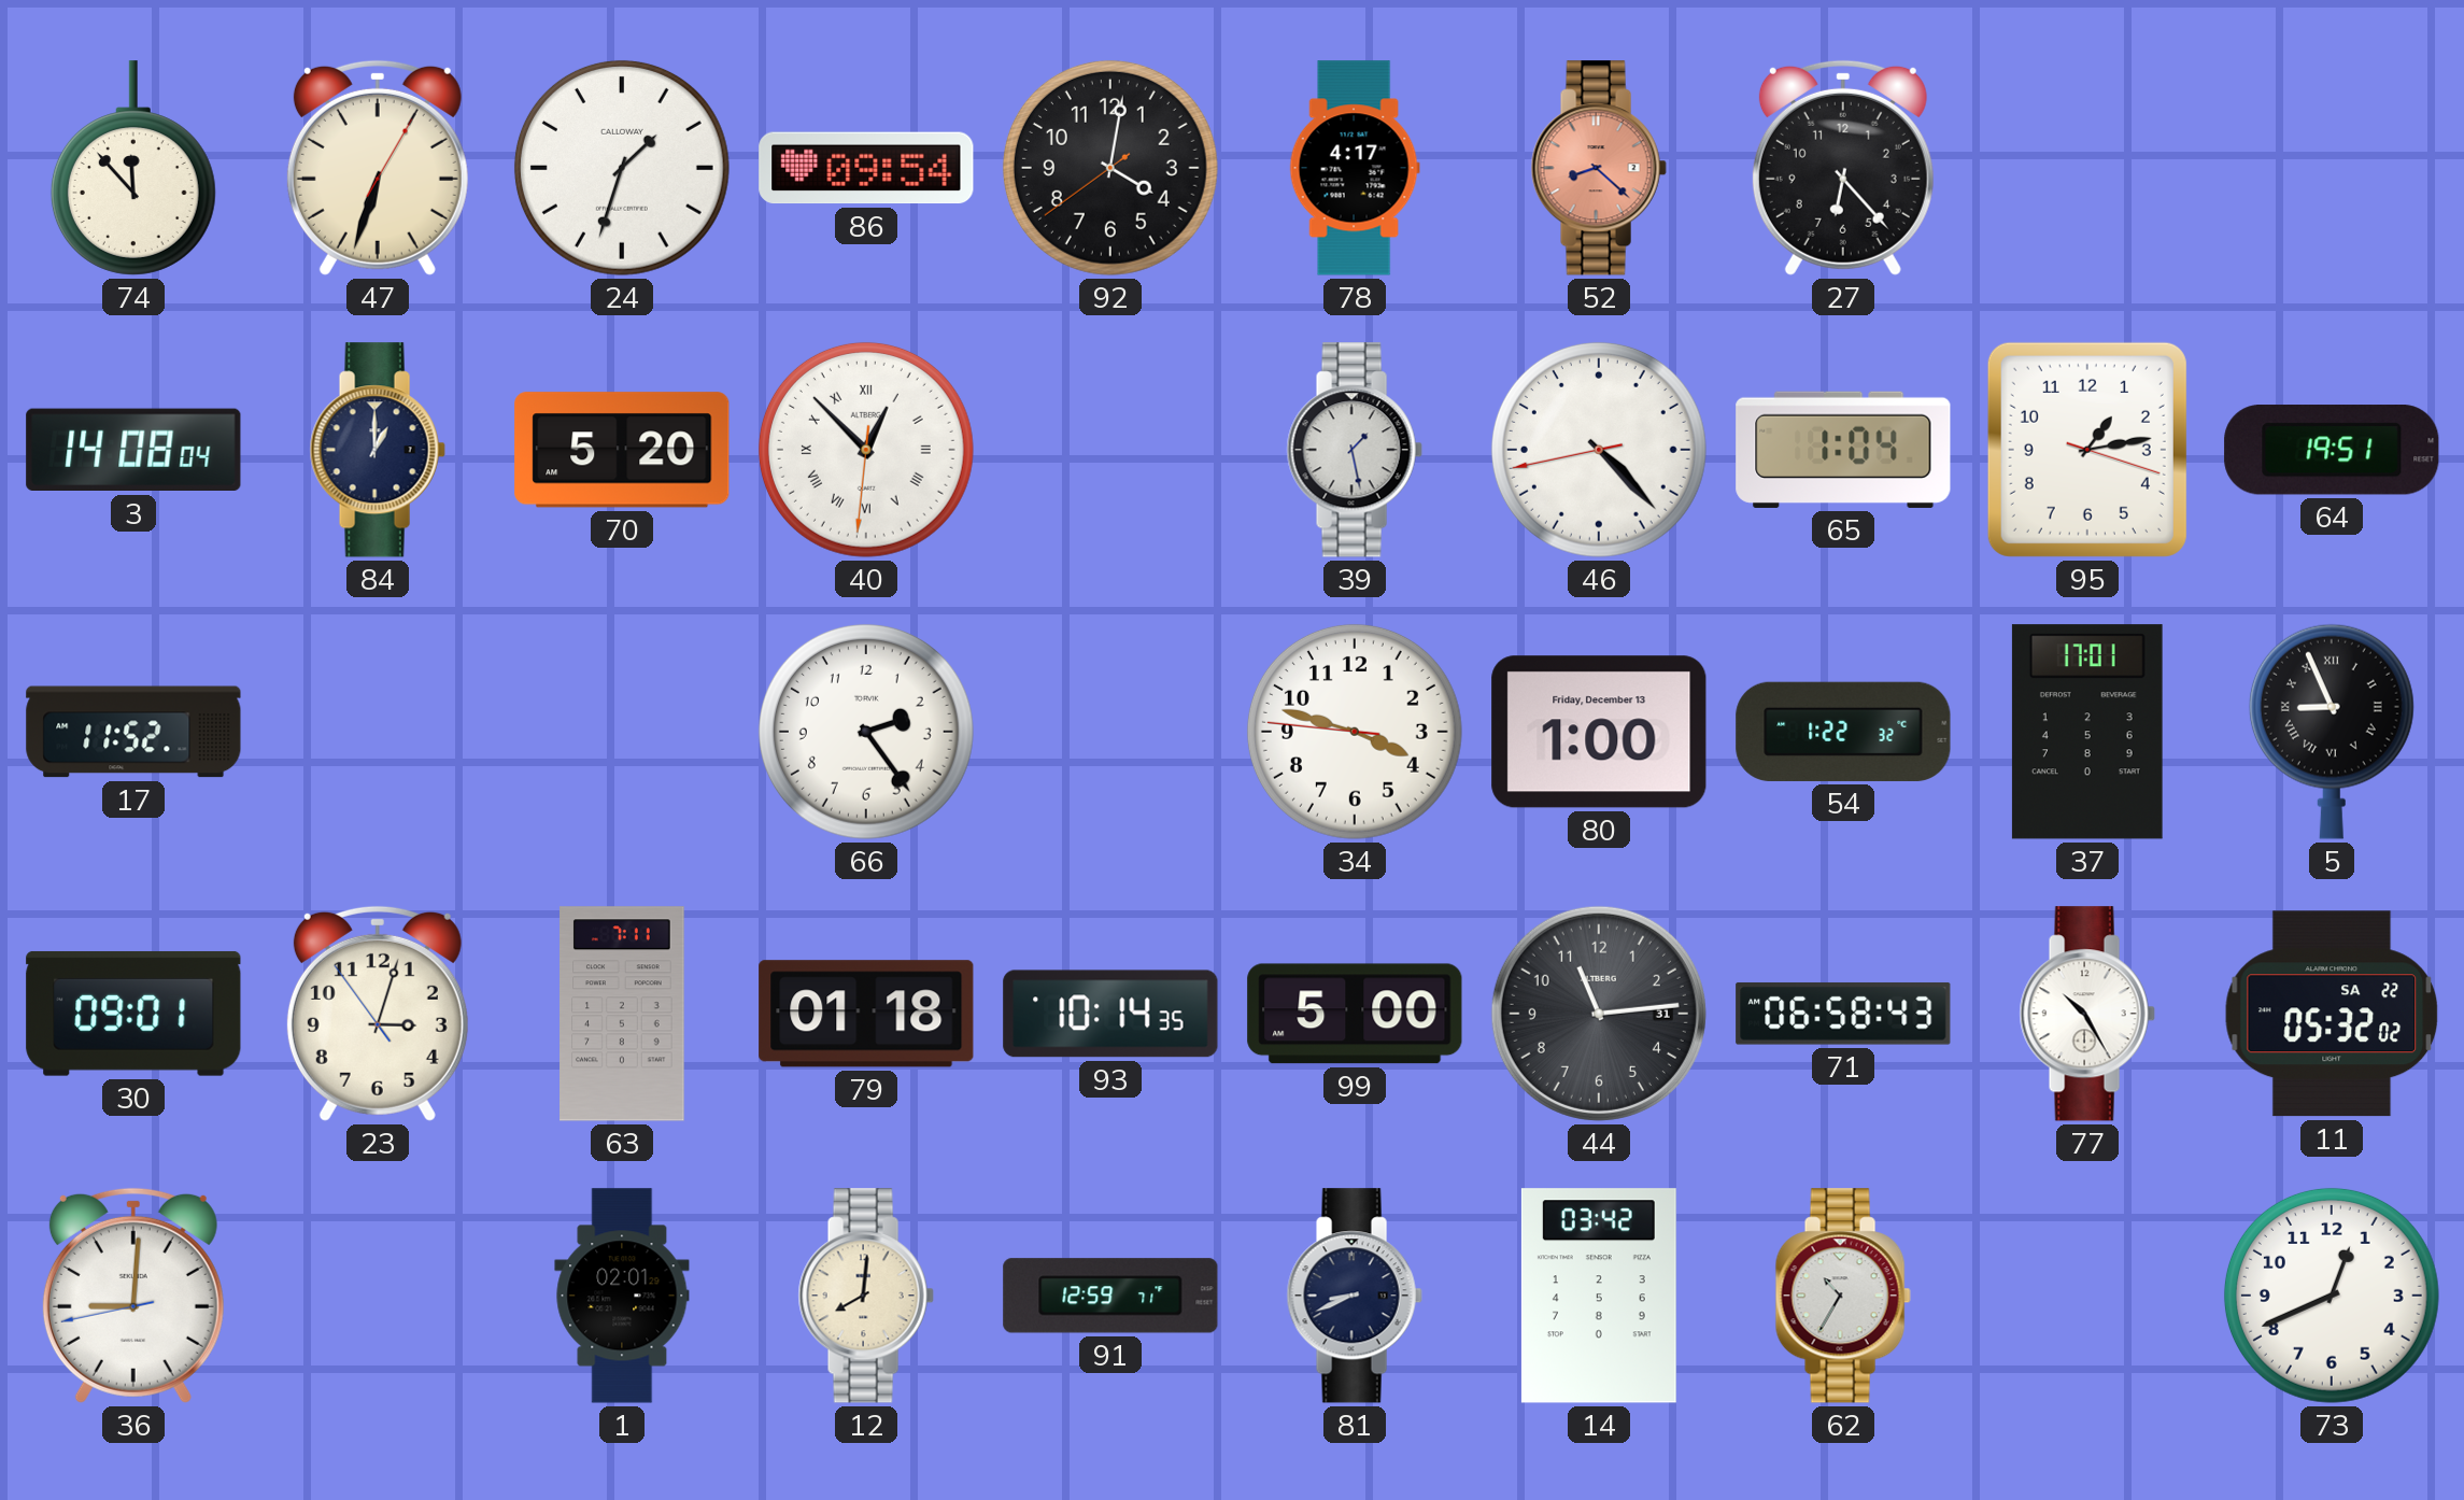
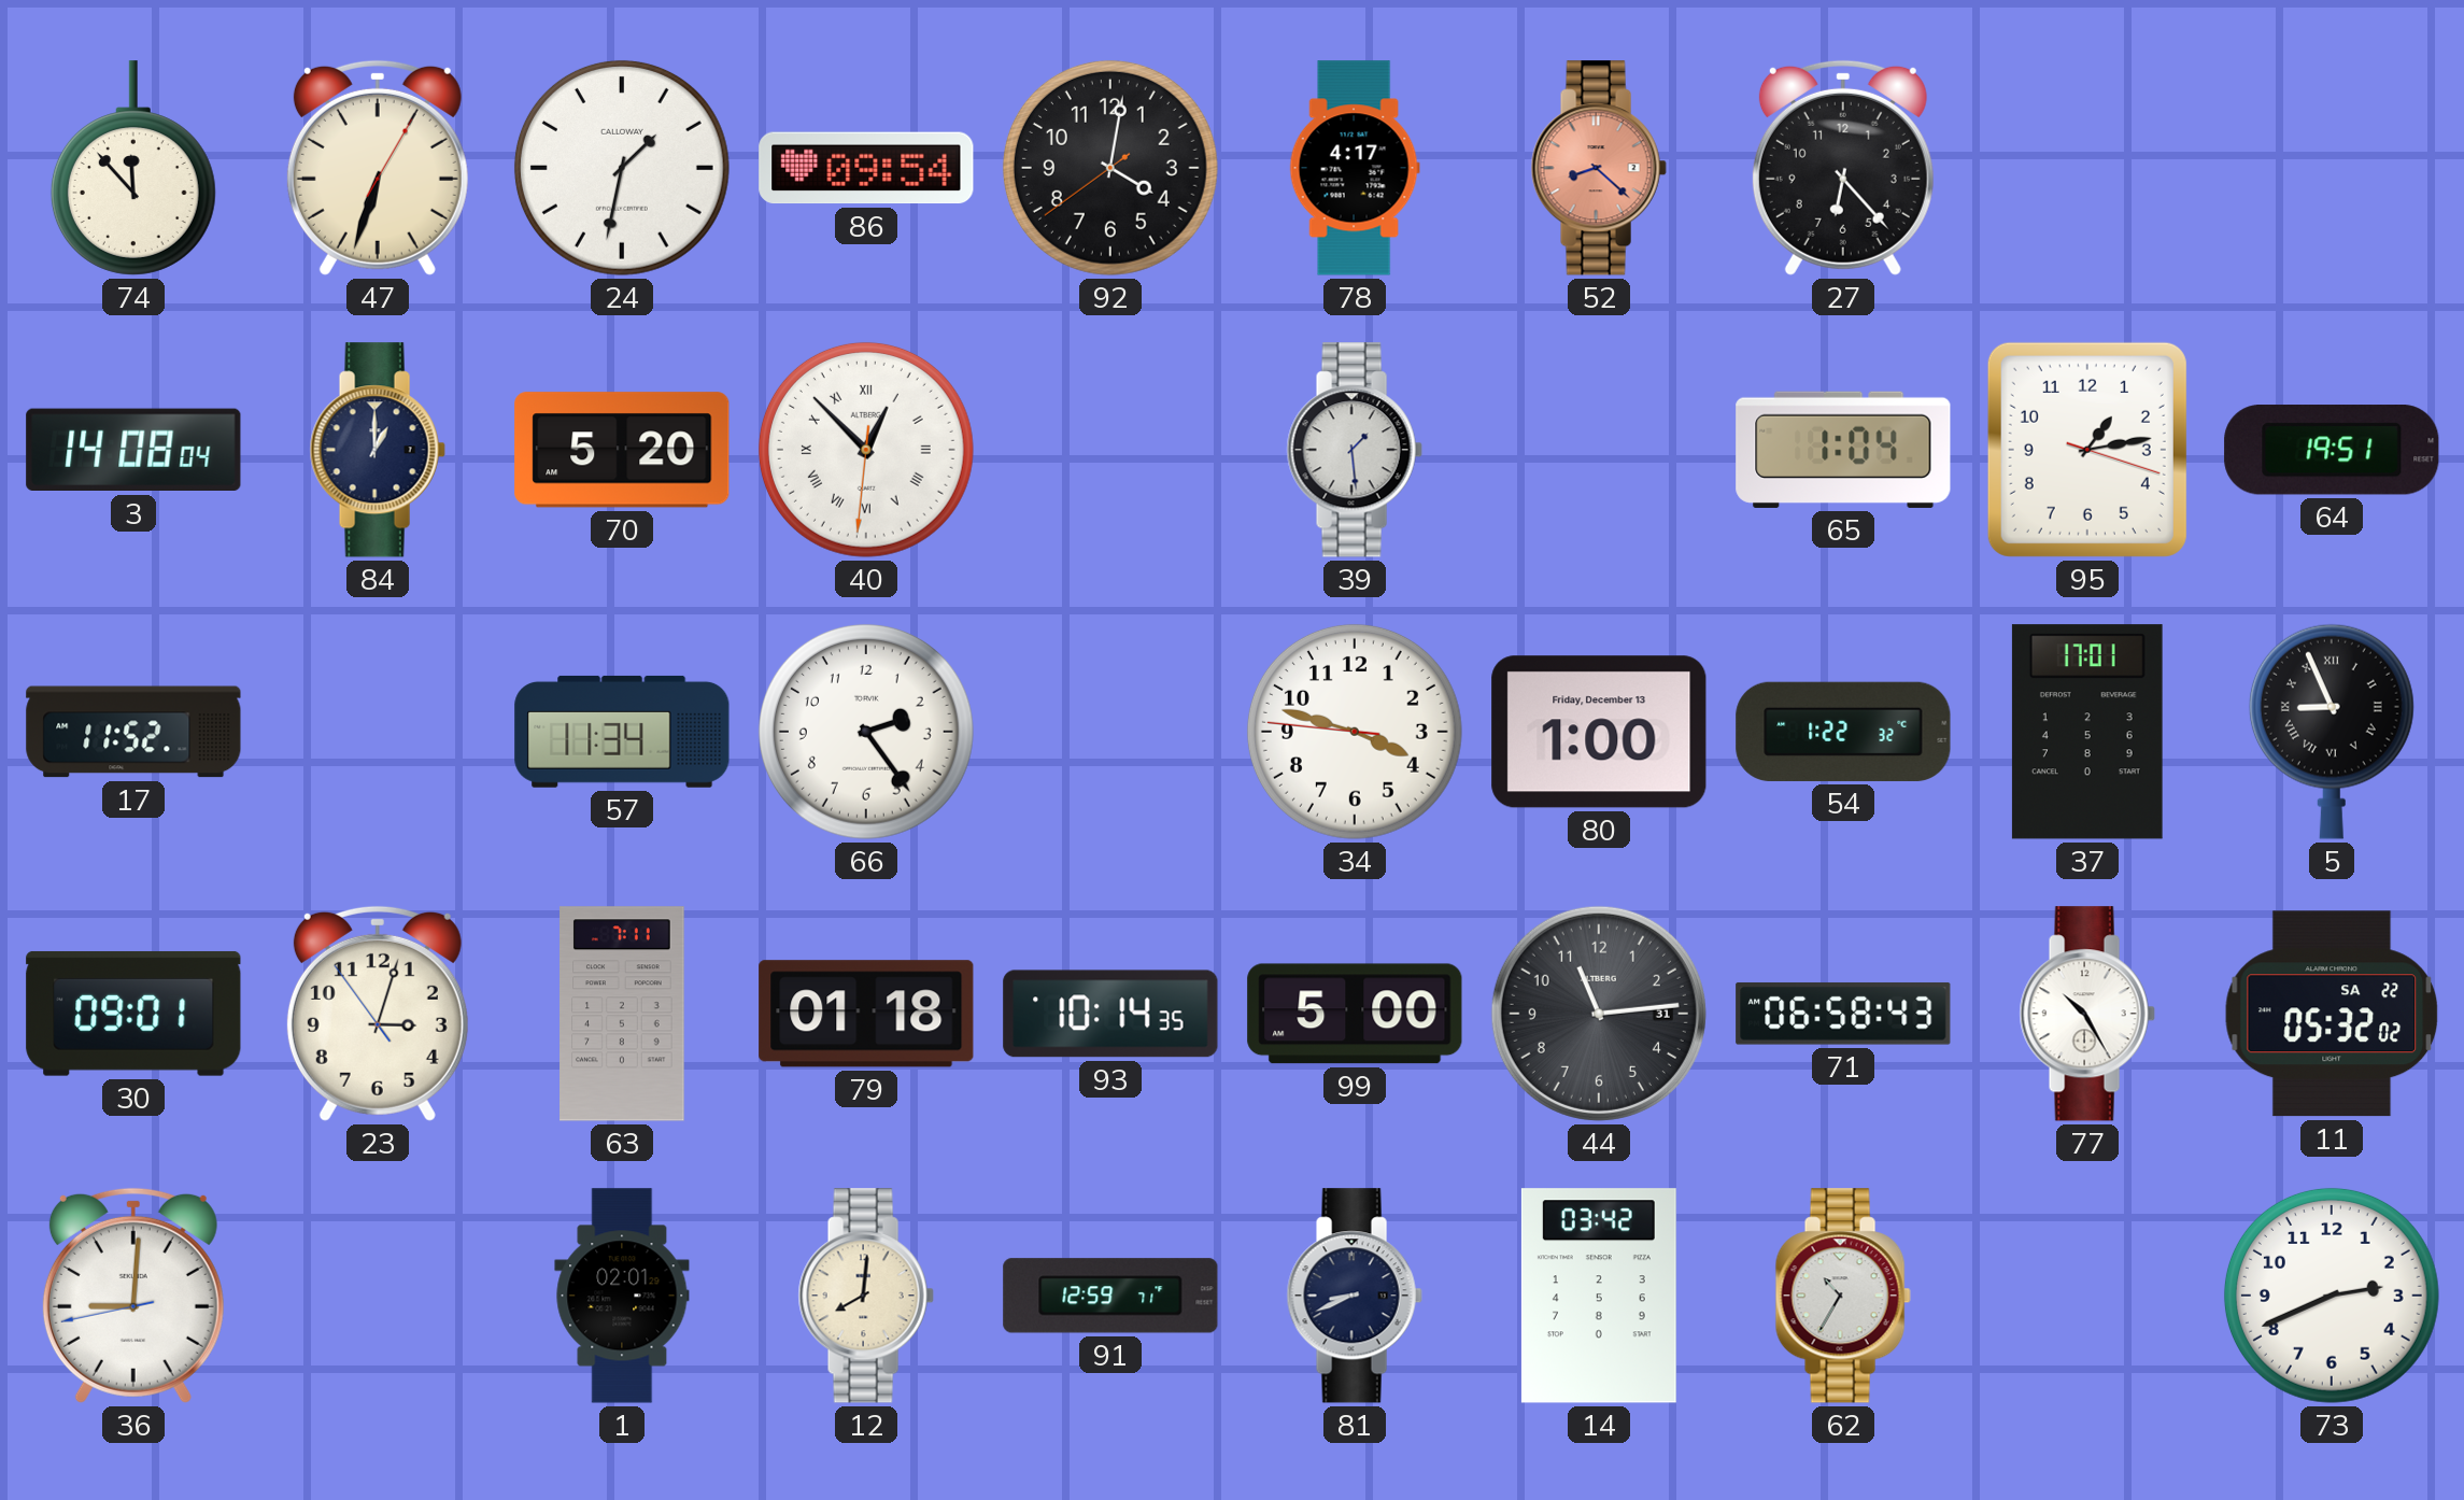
24: 1:33 -> 1:32 (622, 168)
39: 1:28 -> 1:29 (1355, 450)
46: 4:22 -> none (1599, 450)
57: none -> 11:34 (622, 732)
73: 12:41 -> 2:41 (2332, 1296)
